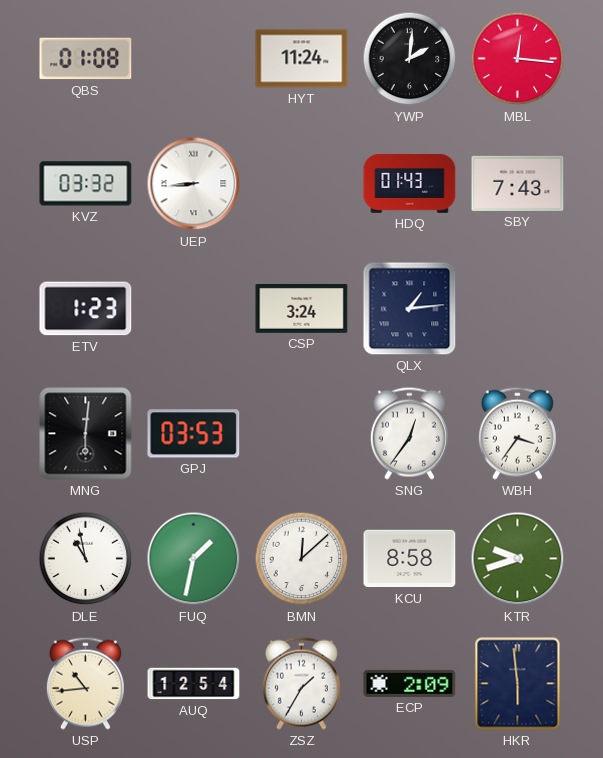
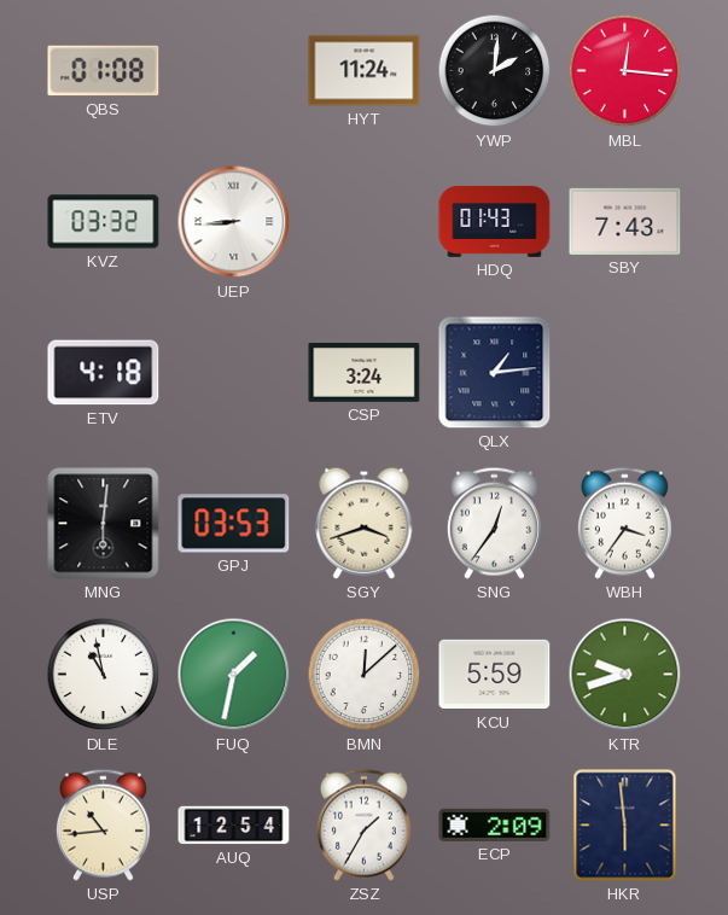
ETV: 1:23 -> 4:18 (104, 373)
SGY: none -> 3:42 (365, 523)
KCU: 8:58 -> 5:59 (495, 675)
